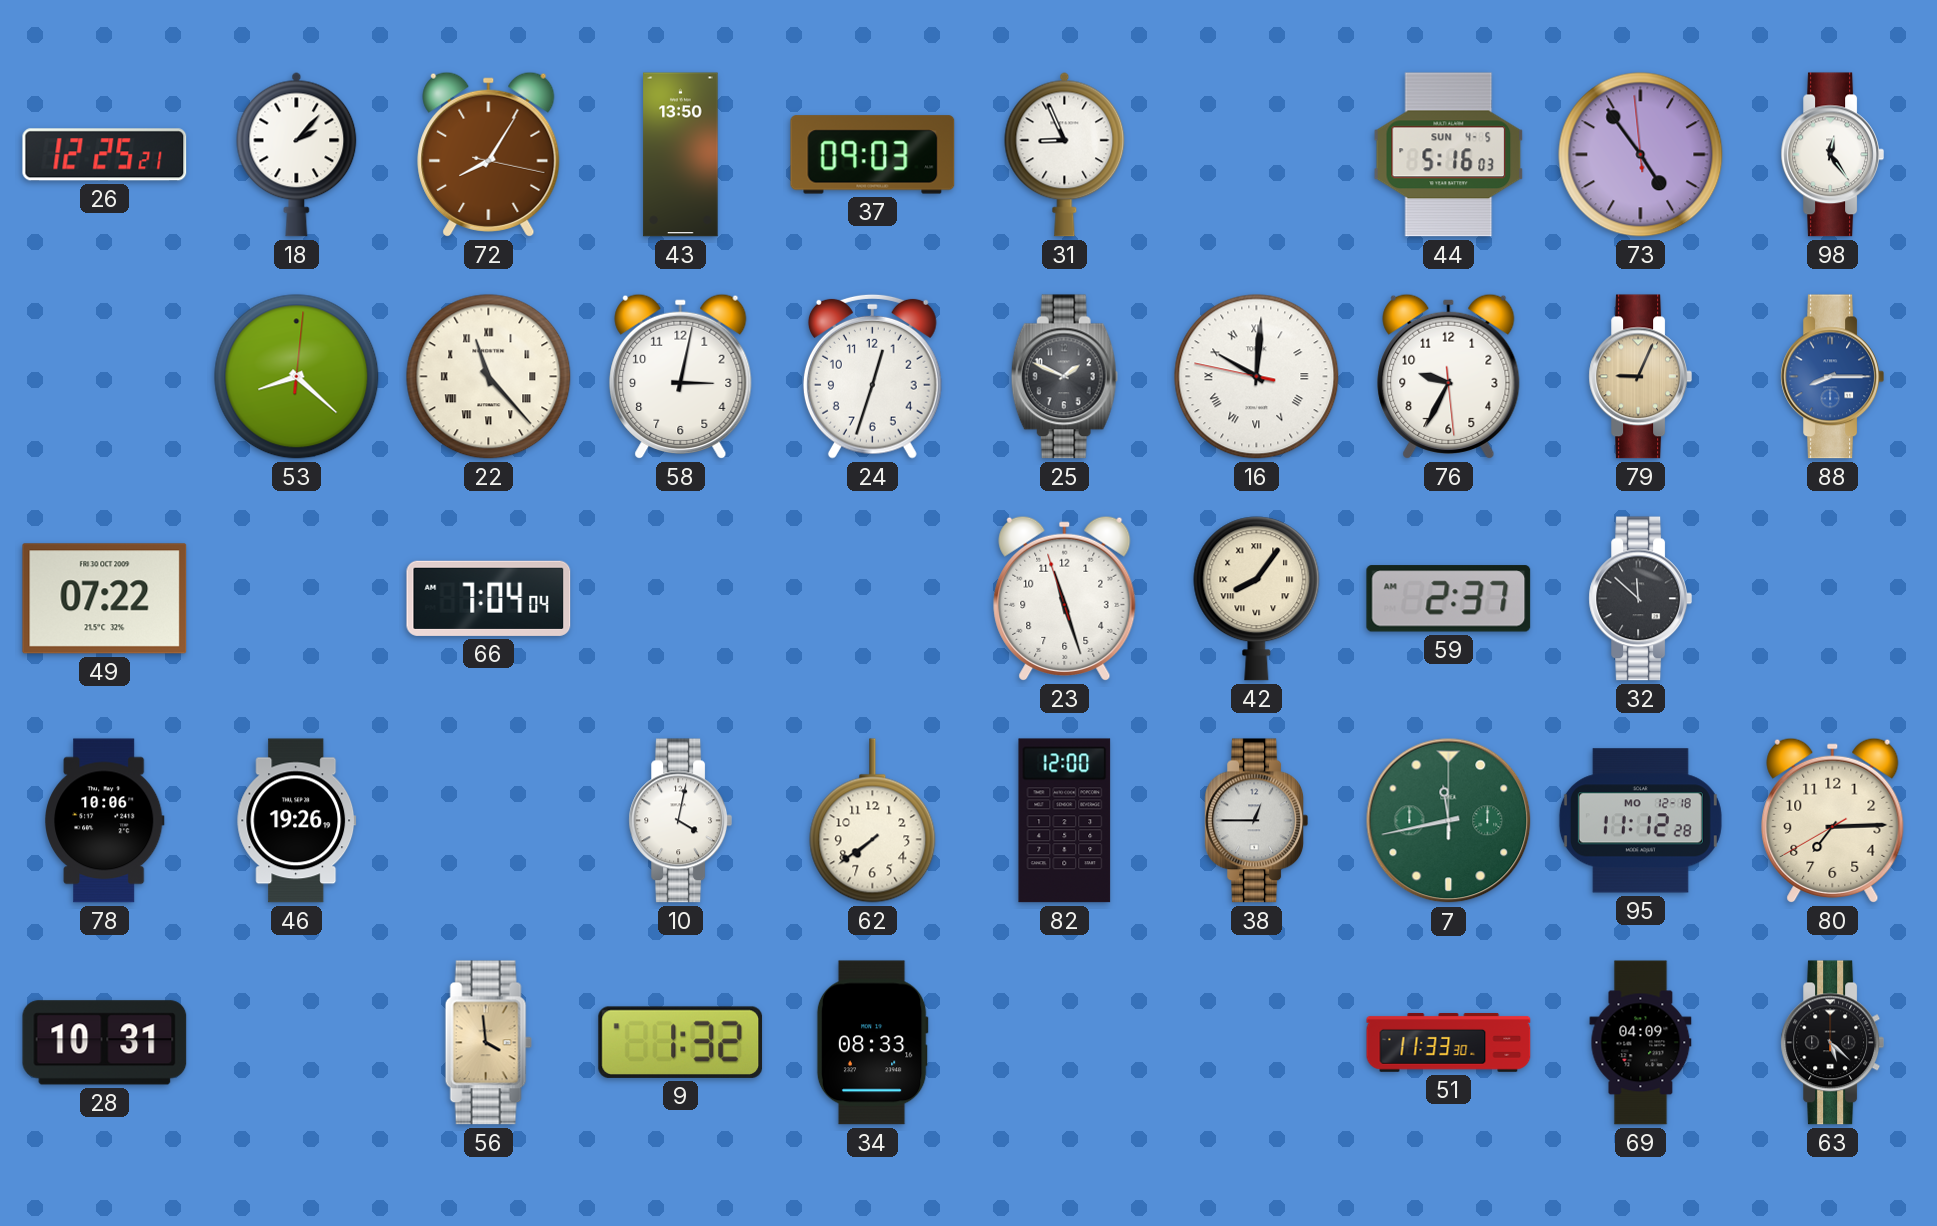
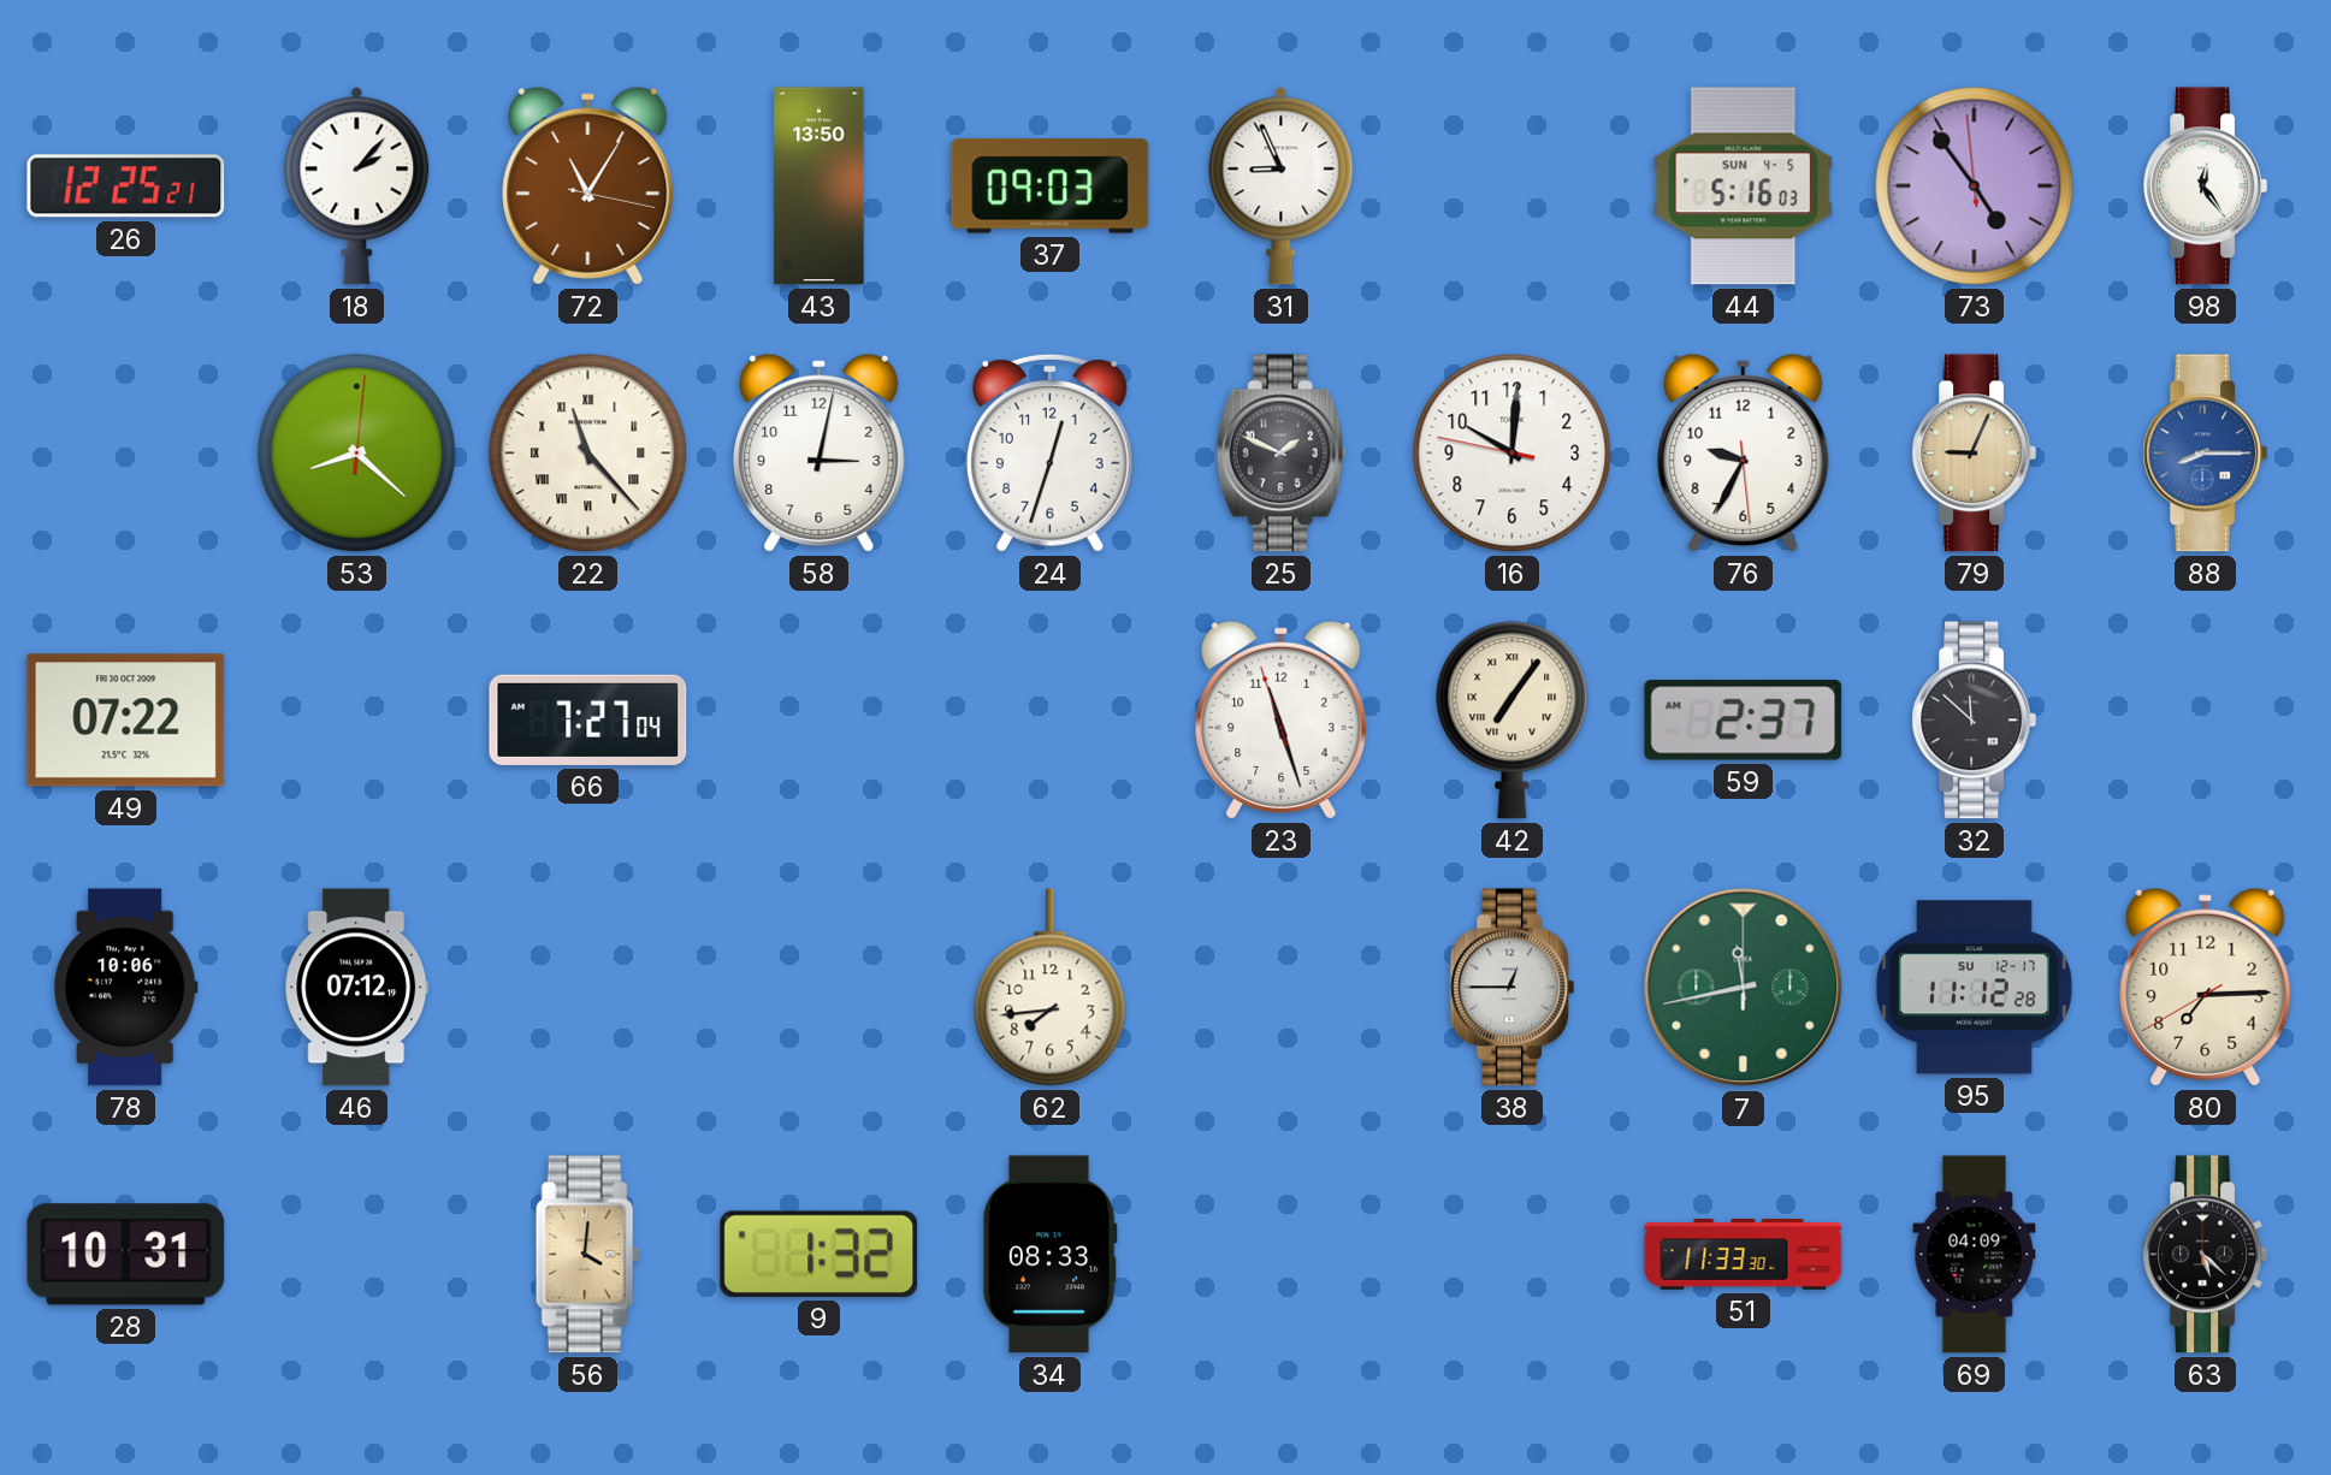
72: 8:05 -> 11:05 (588, 185)
16 numerals: Roman -> Arabic (1513, 454)
66: 7:04 -> 7:27 (588, 719)
42: 8:06 -> 7:06 (1513, 721)
46: 19:26 -> 07:12 (357, 988)
10: 4:02 -> none (680, 821)
62: 7:39 -> 7:44 (1051, 988)
82: 12:00 -> none (1065, 821)
95 date: MO 12-18 -> SU 12-17 (1974, 988)
56: 3:59 -> 4:01 (587, 1255)
